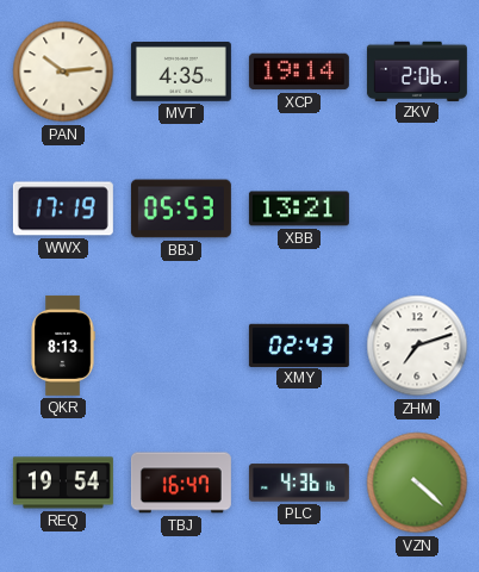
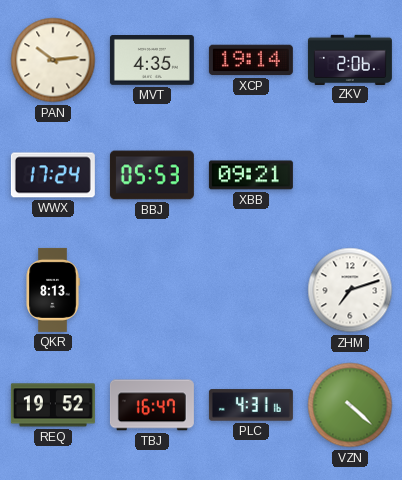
WWX: 17:19 -> 17:24 (53, 175)
XBB: 13:21 -> 09:21 (251, 175)
XMY: 02:43 -> none (299, 344)
REQ: 19:54 -> 19:52 (53, 405)
PLC: 4:36 -> 4:31 (251, 405)
